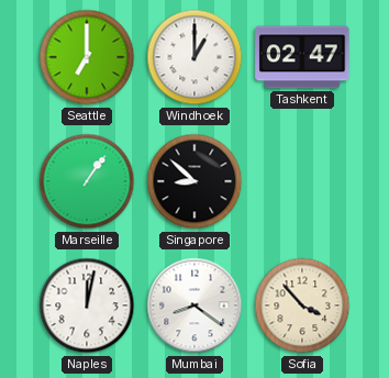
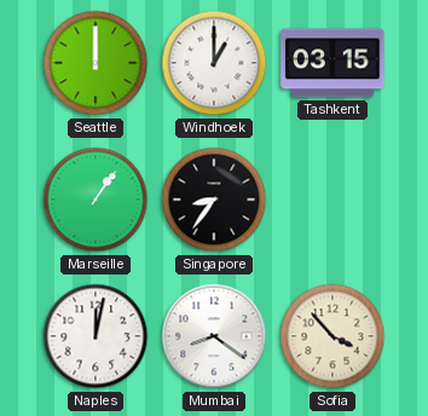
Seattle: 7:00 -> 12:00 (96, 63)
Tashkent: 02:47 -> 03:15 (332, 63)
Singapore: 8:52 -> 8:36 (214, 200)
